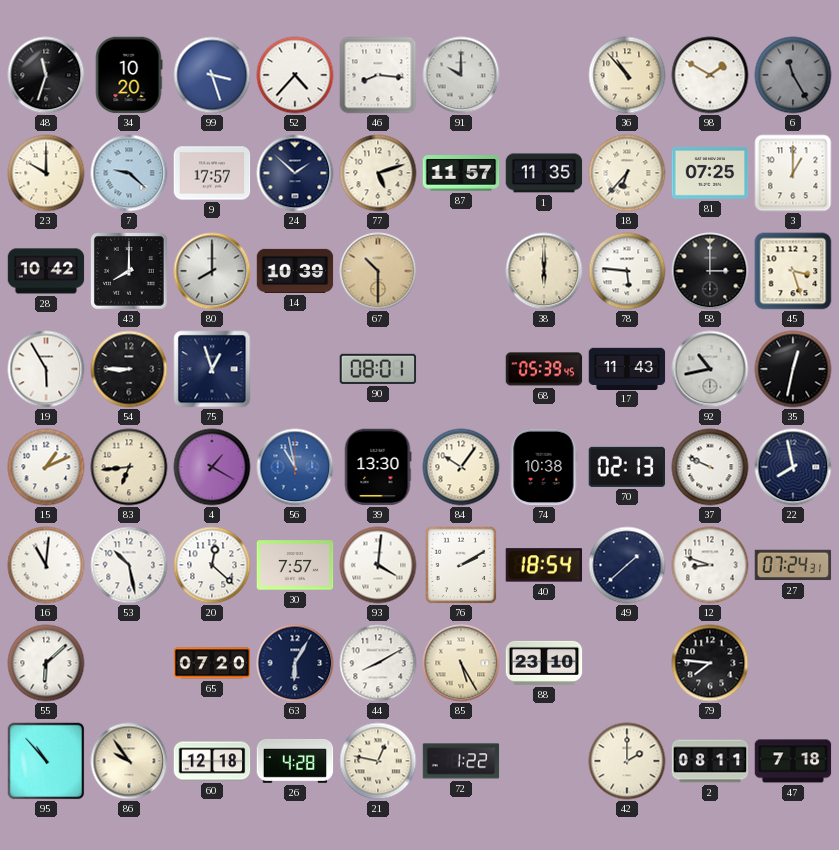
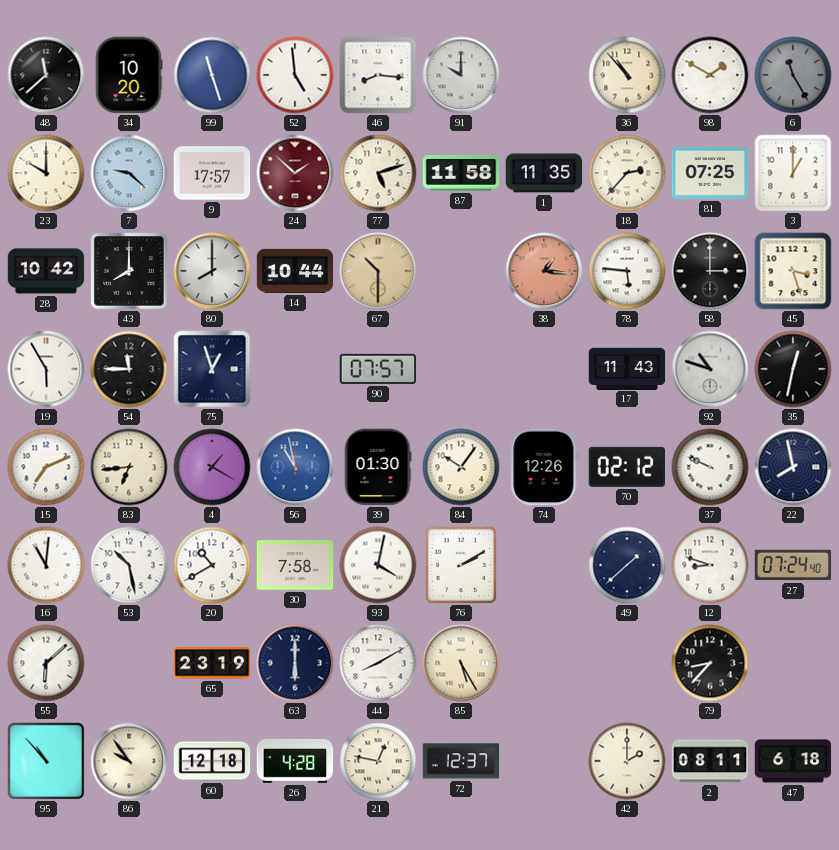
48: 11:33 -> 11:38 (46, 75)
99: 3:27 -> 11:27 (212, 75)
52: 4:37 -> 4:59 (295, 75)
24 dial: navy -> burgundy (295, 173)
87: 11:57 -> 11:58 (461, 173)
18: 6:37 -> 2:37 (627, 173)
14: 10:39 -> 10:44 (295, 271)
38: 6:00 -> 1:16 (544, 271)
38 dial: cream -> salmon (544, 271)
54: 8:45 -> 11:45 (129, 369)
90: 08:01 -> 07:57 (378, 369)
68: 05:39 -> none (544, 369)
92: 10:43 -> 10:48 (710, 369)
15: 1:11 -> 7:11 (46, 467)
39: 13:30 -> 01:30 (378, 467)
74: 10:38 -> 12:26 (544, 467)
70: 02:13 -> 02:12 (626, 467)
20: 12:22 -> 10:40 (212, 565)
30: 7:57 -> 7:58 (295, 565)
93: 4:01 -> 4:02 (378, 565)
40: 18:54 -> none (544, 565)
27: 07:24:31 -> 07:24:40 (793, 565)
65: 07:20 -> 23:19 (212, 663)
63: 6:05 -> 6:00 (295, 663)
88: 23:10 -> none (544, 663)
79: 7:46 -> 8:37 (710, 663)
72: 1:22 -> 12:37 (461, 761)
47: 7:18 -> 6:18 (793, 761)
